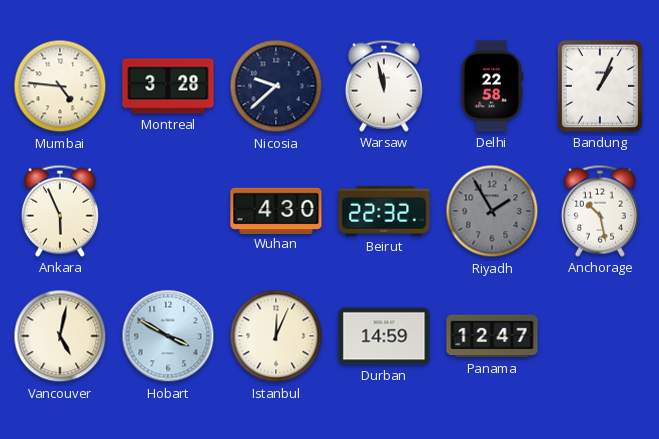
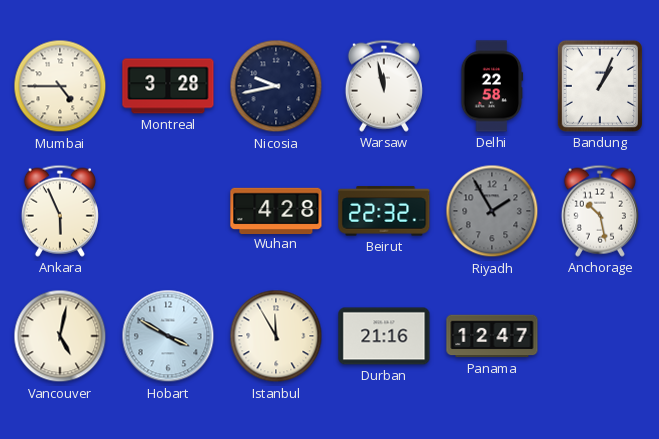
Mumbai: 4:46 -> 4:45 (60, 86)
Nicosia: 9:38 -> 9:43 (276, 86)
Wuhan: 4:30 -> 4:28 (276, 210)
Istanbul: 12:04 -> 11:55 (276, 336)
Durban: 14:59 -> 21:16 (384, 336)
